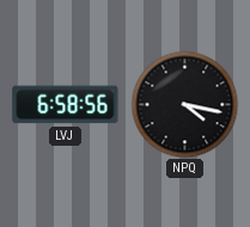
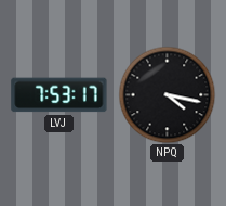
LVJ: 6:58 -> 7:53 (59, 95)
